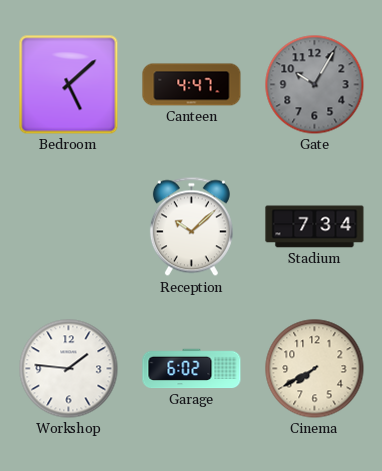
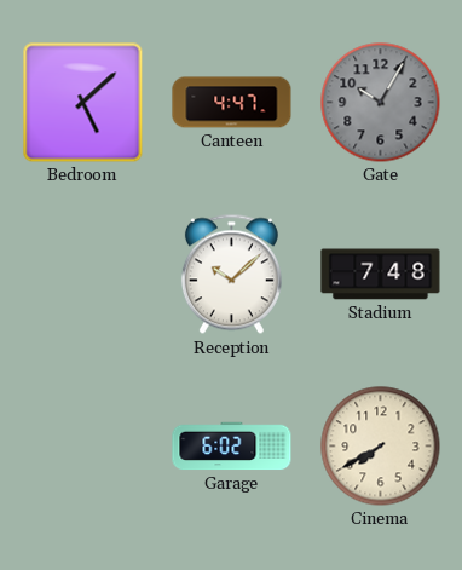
Stadium: 7:34 -> 7:48 (381, 275)
Workshop: 1:46 -> none (69, 369)
